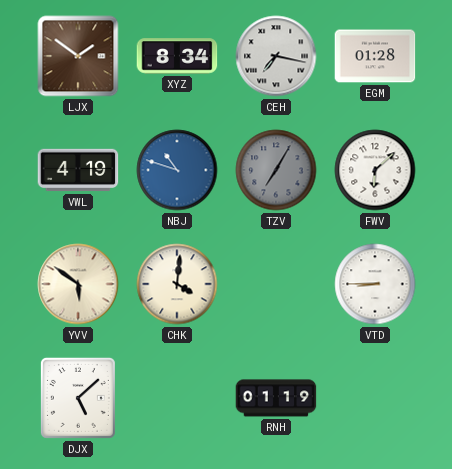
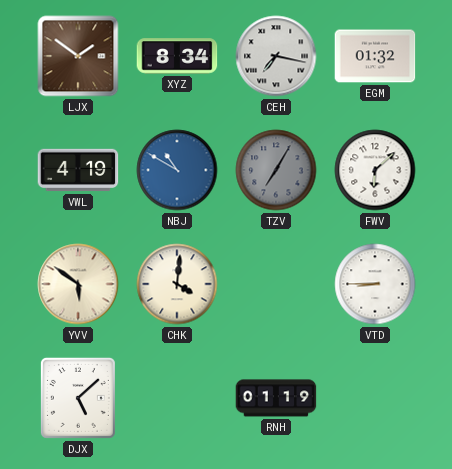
EGM: 01:28 -> 01:32 (375, 56)
NBJ: 10:48 -> 10:50 (177, 170)
